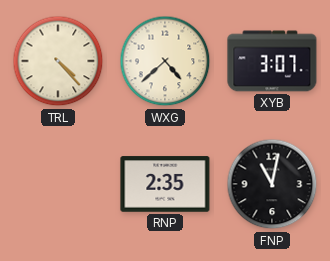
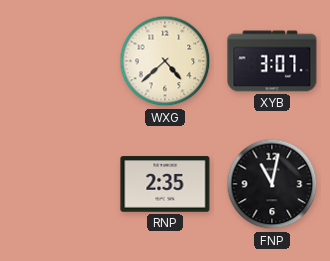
TRL: 4:23 -> none (58, 61)
